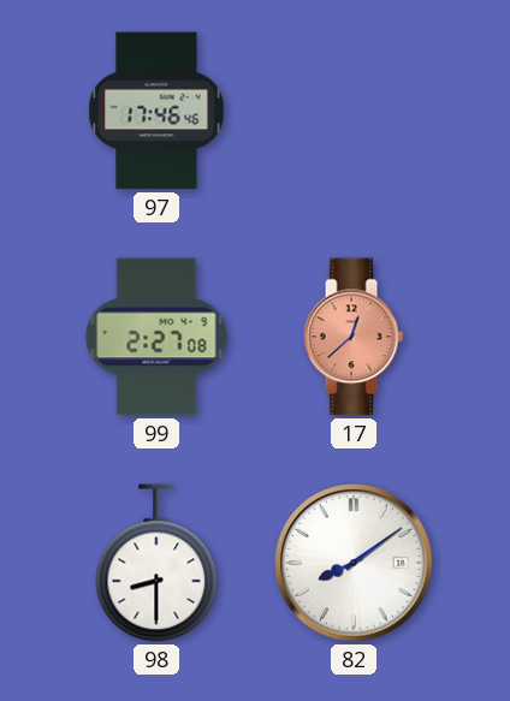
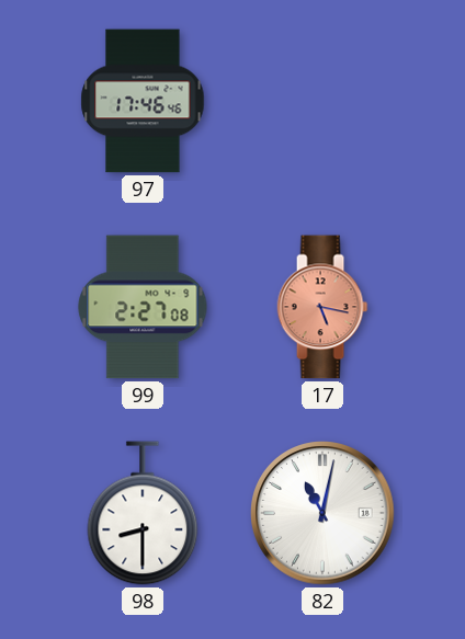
17: 12:38 -> 5:17 (322, 307)
82: 8:09 -> 11:02 (322, 513)
